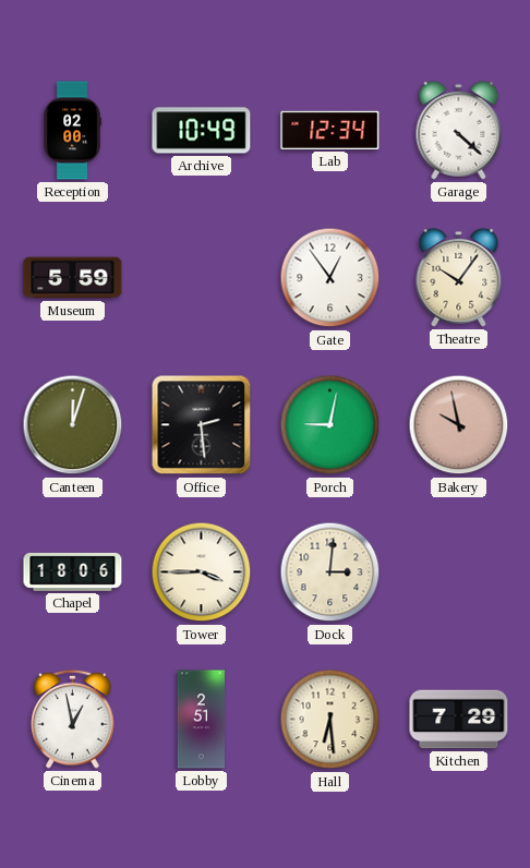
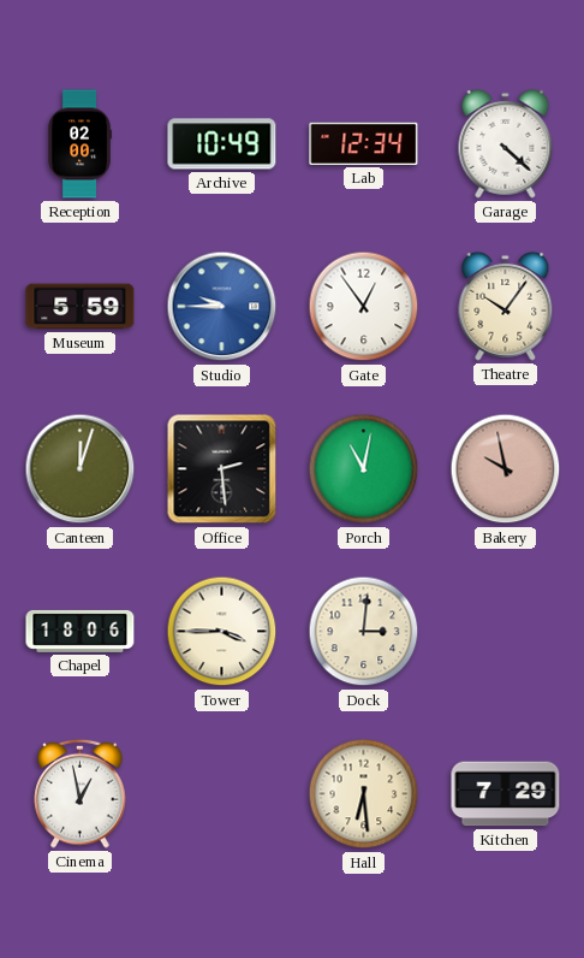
Studio: none -> 9:45 (222, 307)
Porch: 9:02 -> 11:02 (364, 469)
Lobby: 2:51 -> none (201, 720)
